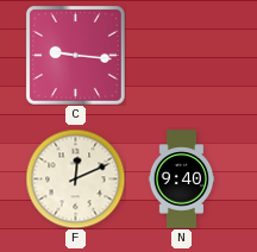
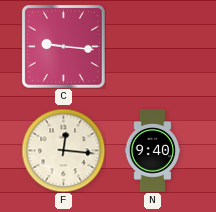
F: 12:11 -> 12:16 (63, 150)
